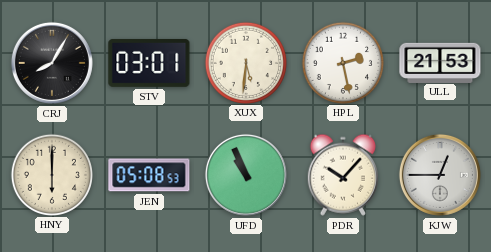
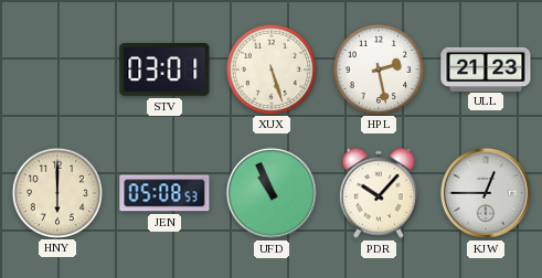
CRJ: 8:05 -> none (52, 63)
XUX: 5:31 -> 5:27 (270, 68)
ULL: 21:53 -> 21:23 (486, 68)
